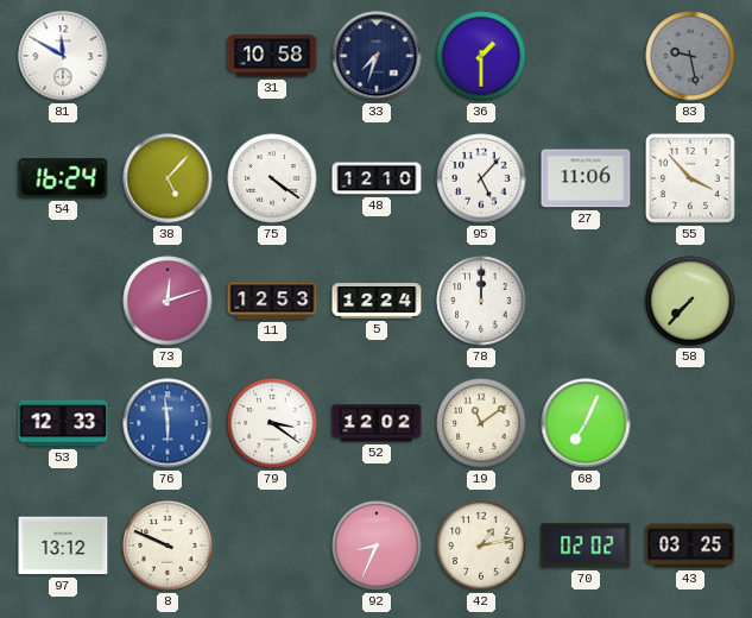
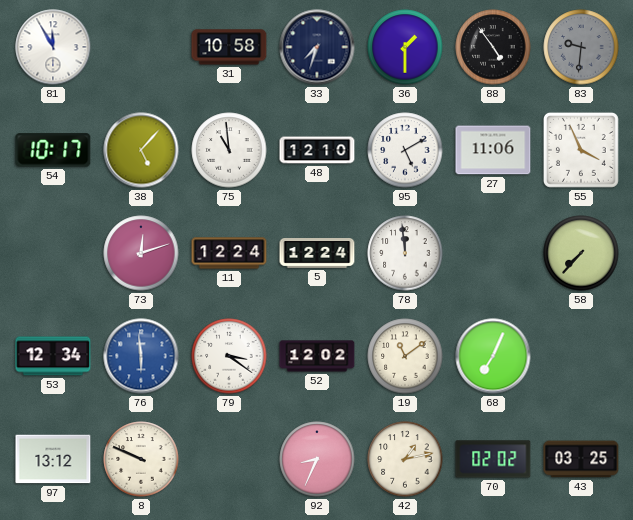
81: 11:50 -> 11:55 (53, 47)
88: none -> 4:54 (493, 47)
83: 9:28 -> 9:31 (581, 47)
54: 16:24 -> 10:17 (53, 150)
75: 4:21 -> 10:59 (229, 150)
95: 5:07 -> 5:10 (405, 150)
55: 3:53 -> 3:56 (581, 150)
11: 12:53 -> 12:24 (229, 253)
78: 12:00 -> 11:59 (405, 253)
53: 12:33 -> 12:34 (53, 356)
